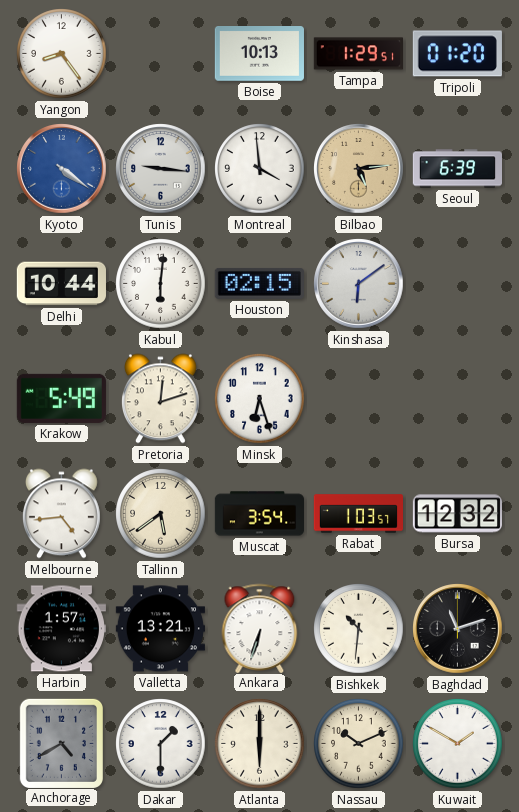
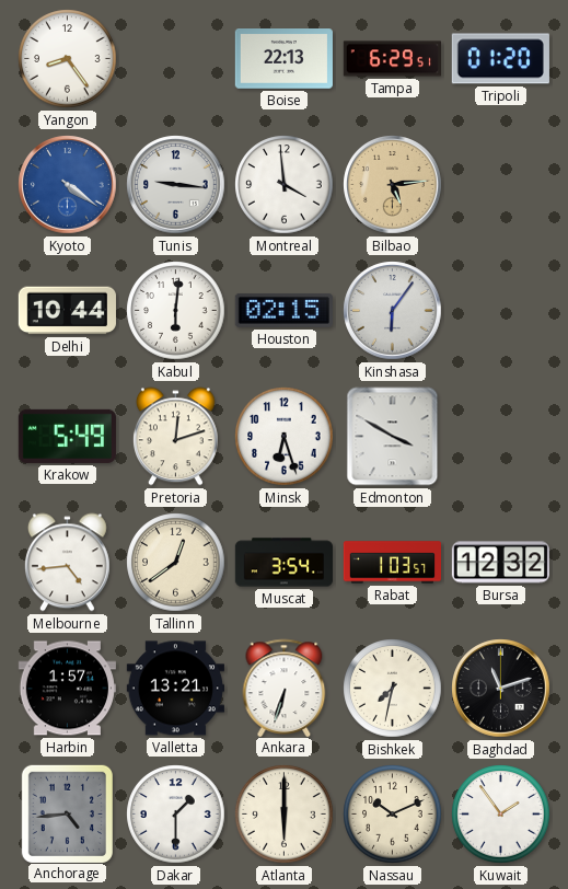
Boise: 10:13 -> 22:13 (283, 59)
Tampa: 1:29 -> 6:29 (392, 59)
Seoul: 6:39 -> none (457, 169)
Kinshasa: 6:09 -> 6:06 (393, 311)
Edmonton: none -> 3:50 (393, 437)
Tallinn: 5:39 -> 12:39 (176, 563)
Bishkek: 10:31 -> 7:32 (393, 689)
Anchorage: 4:40 -> 4:44 (67, 813)
Kuwait: 1:50 -> 1:54 (501, 815)
